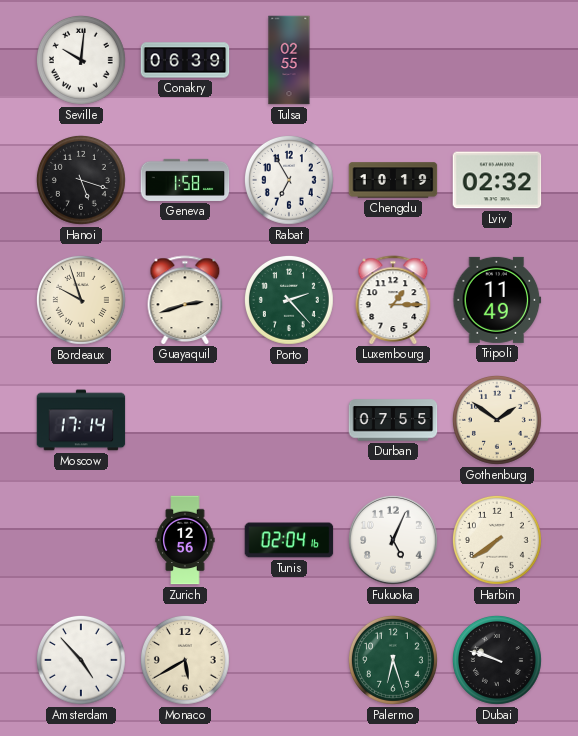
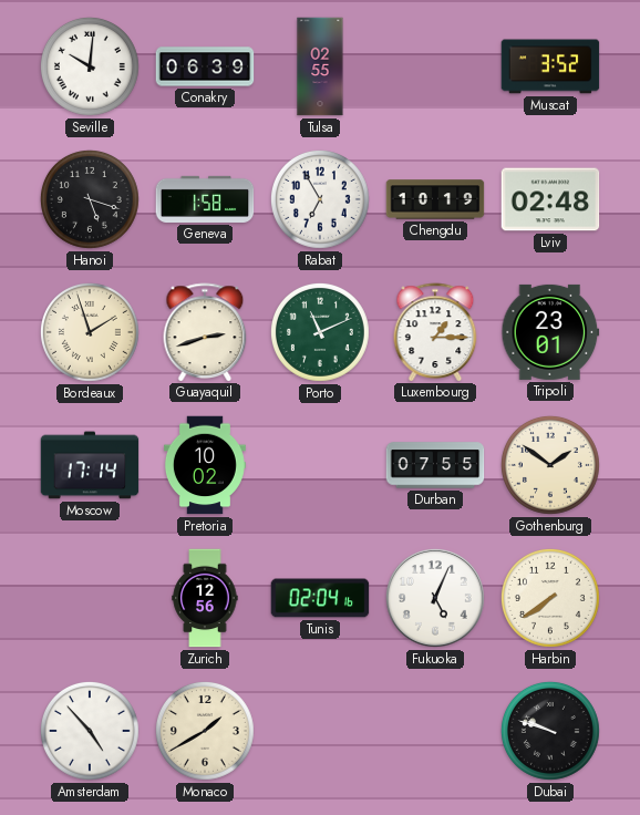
Muscat: none -> 3:52 (550, 66)
Lviv: 02:32 -> 02:48 (550, 199)
Bordeaux: 9:57 -> 1:57 (90, 332)
Porto: 2:23 -> 11:11 (320, 332)
Tripoli: 11:49 -> 23:01 (550, 332)
Pretoria: none -> 10:02 (205, 465)
Monaco: 5:40 -> 1:40 (205, 731)
Palermo: 6:27 -> none (393, 660)
